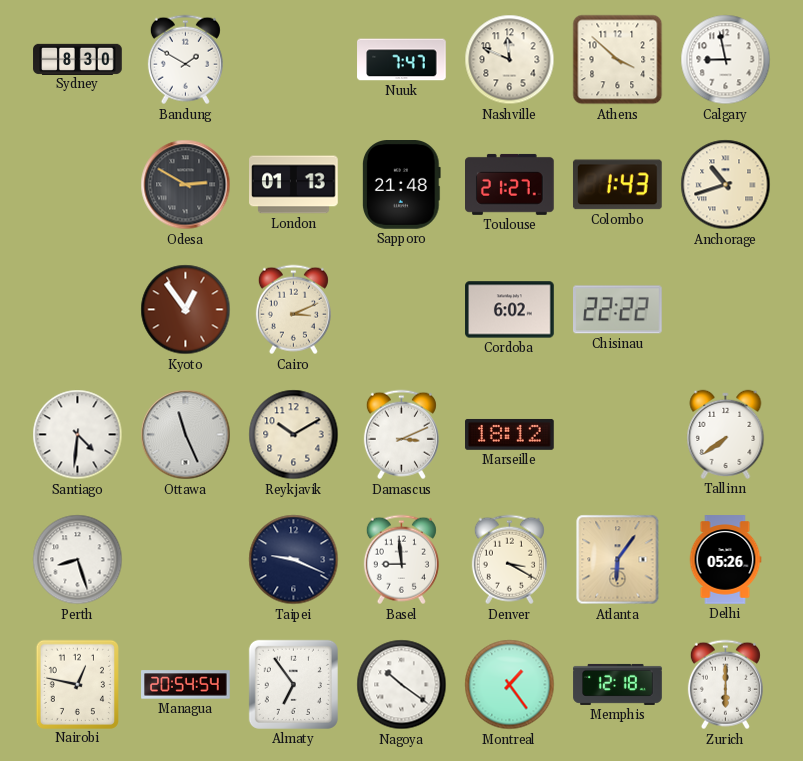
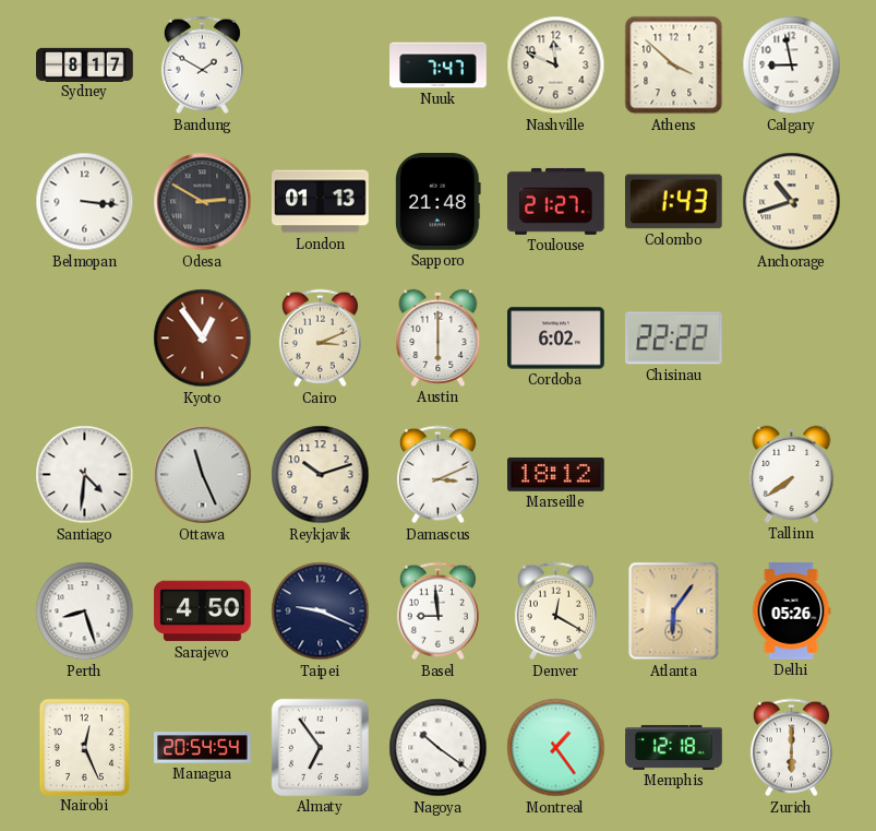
Sydney: 8:30 -> 8:17 (85, 64)
Belmopan: none -> 3:16 (85, 202)
Austin: none -> 6:00 (439, 337)
Reykjavik: 10:10 -> 10:12 (321, 475)
Sarajevo: none -> 4:50 (203, 612)
Denver: 3:20 -> 12:20 (555, 612)
Nairobi: 12:47 -> 12:26 (84, 747)
